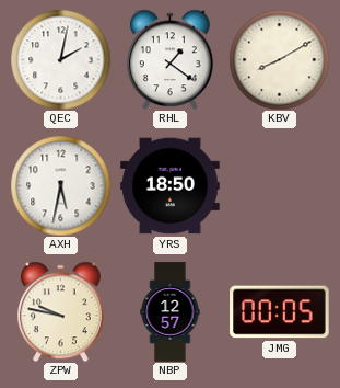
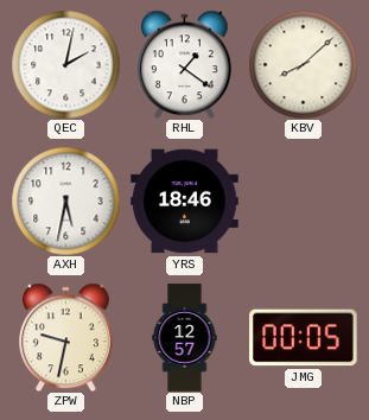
KBV: 8:10 -> 8:08 (303, 64)
YRS: 18:50 -> 18:46 (185, 202)
ZPW: 9:47 -> 9:32 (65, 337)
